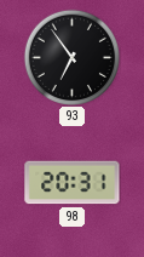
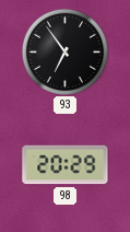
98: 20:31 -> 20:29 (66, 165)
